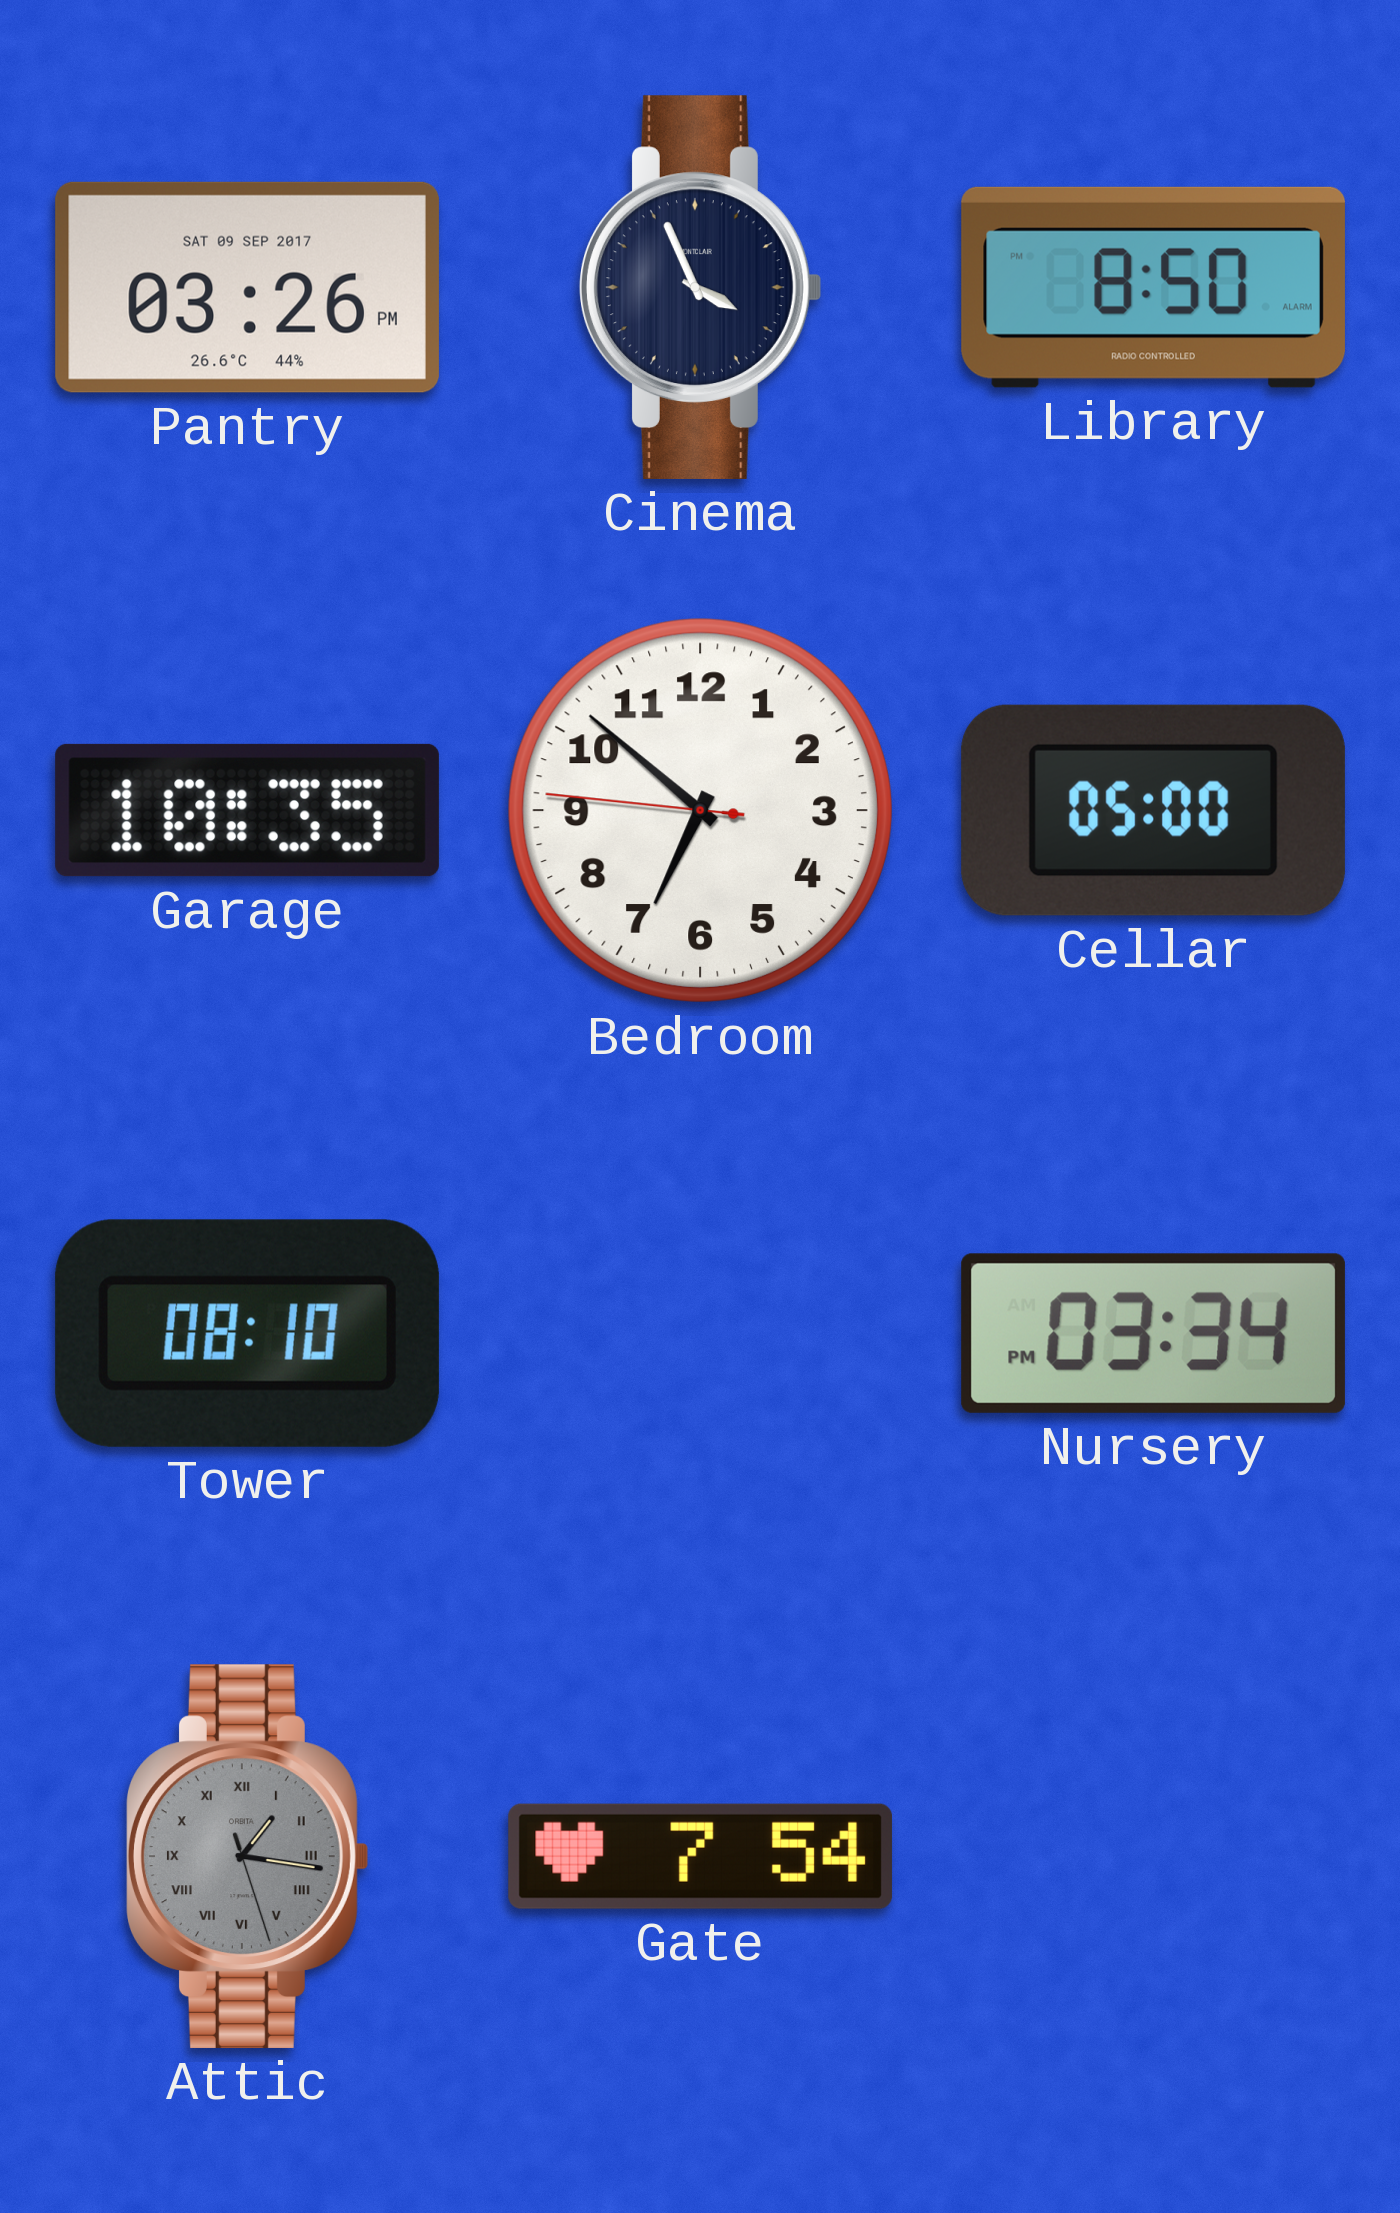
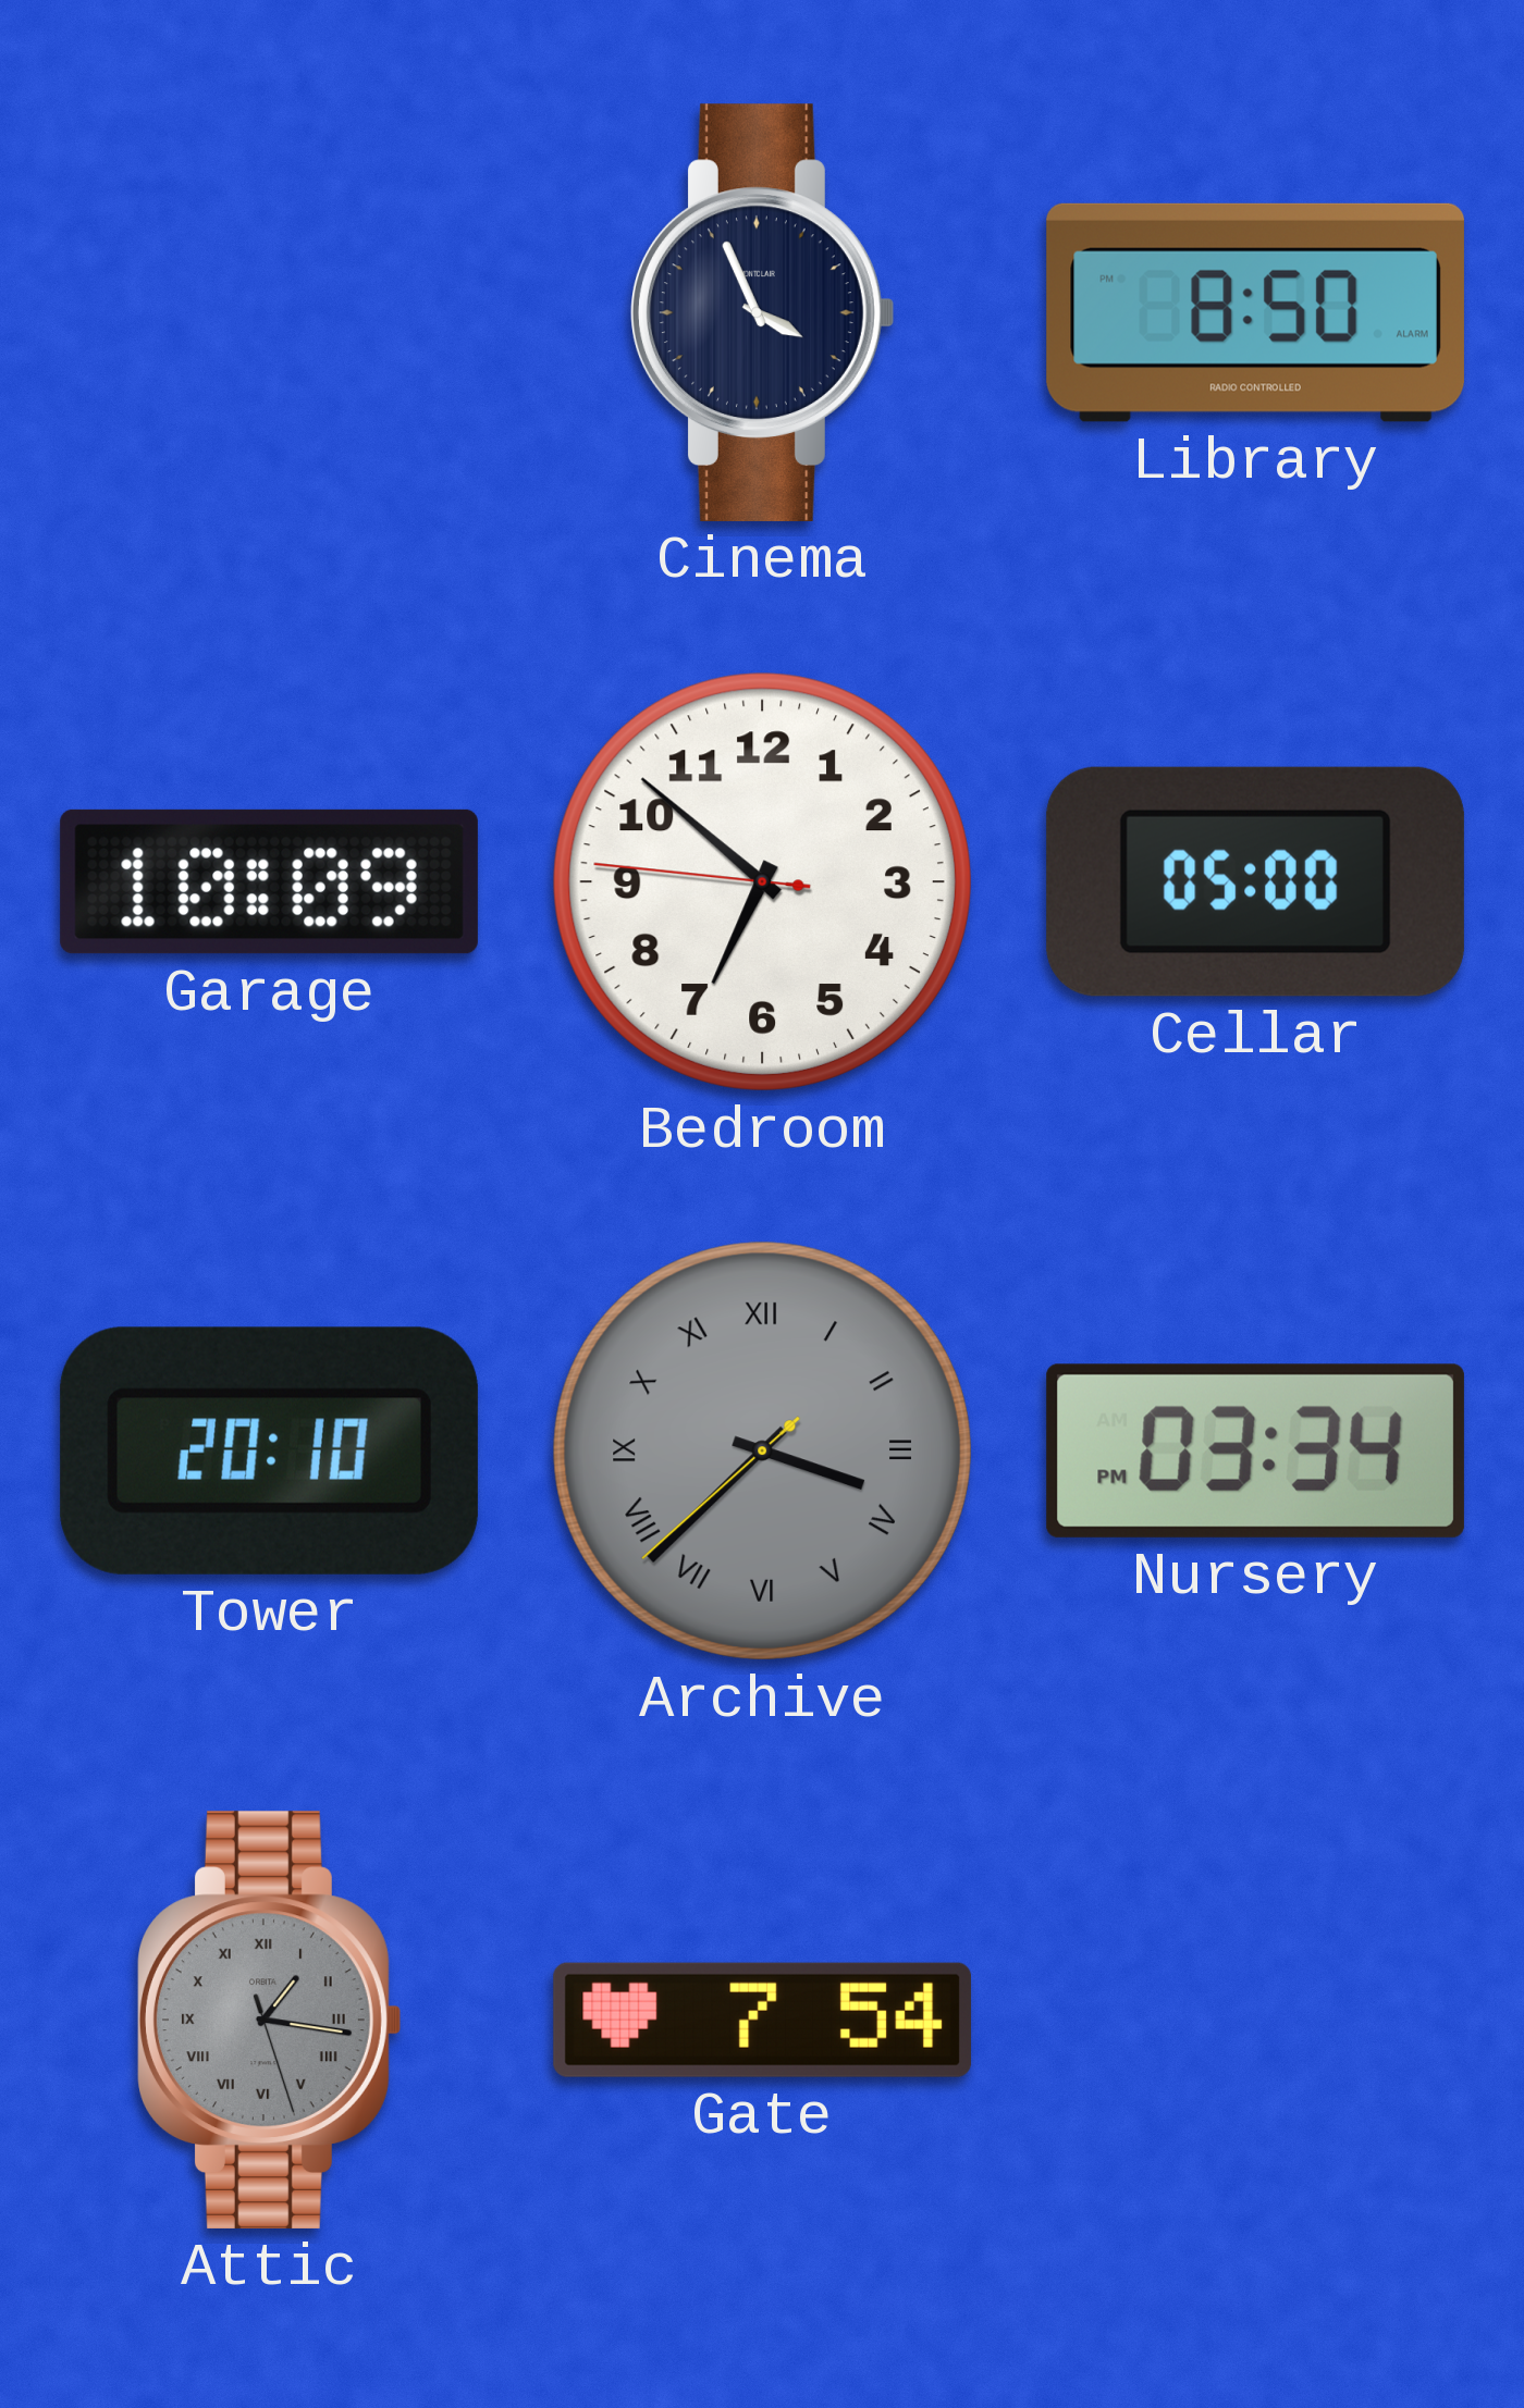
Pantry: 03:26 -> none (247, 287)
Garage: 10:35 -> 10:09 (269, 881)
Tower: 08:10 -> 20:10 (269, 1450)
Archive: none -> 3:37 (762, 1450)
